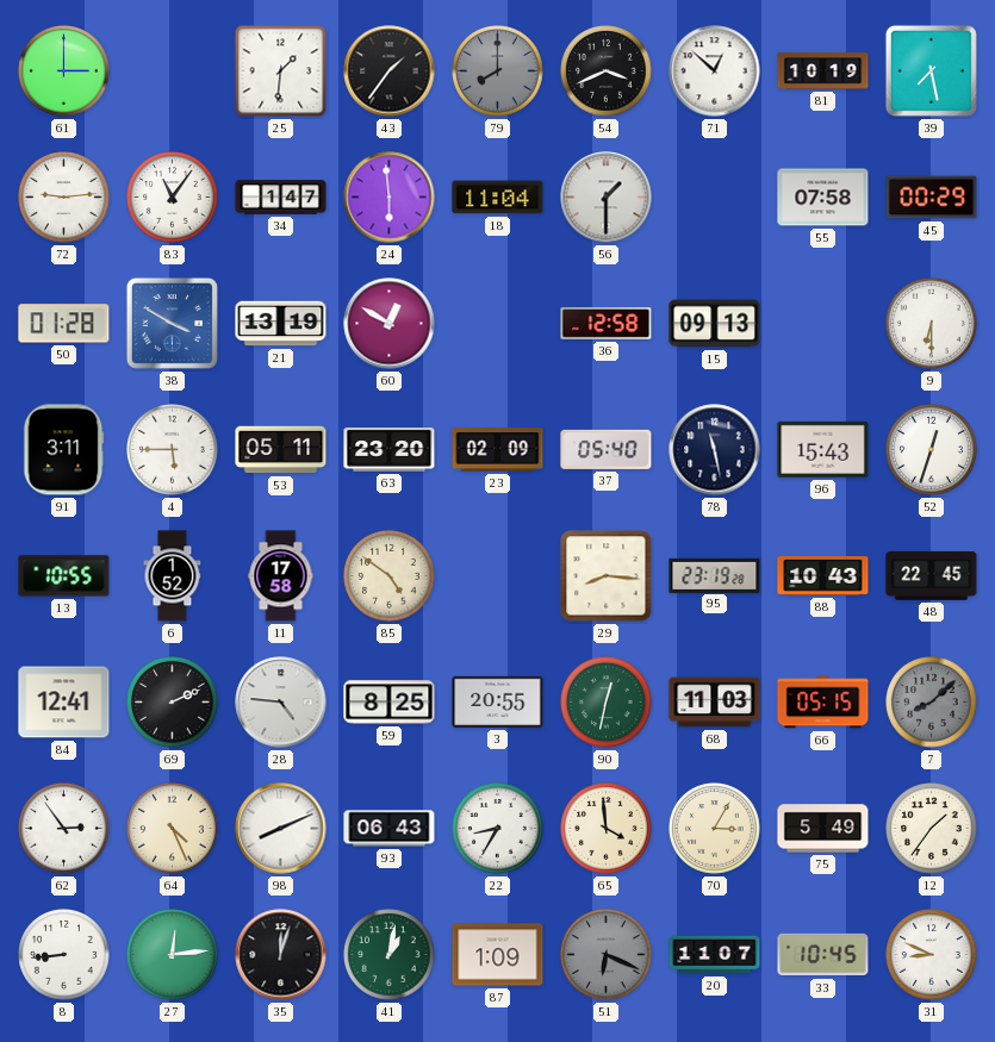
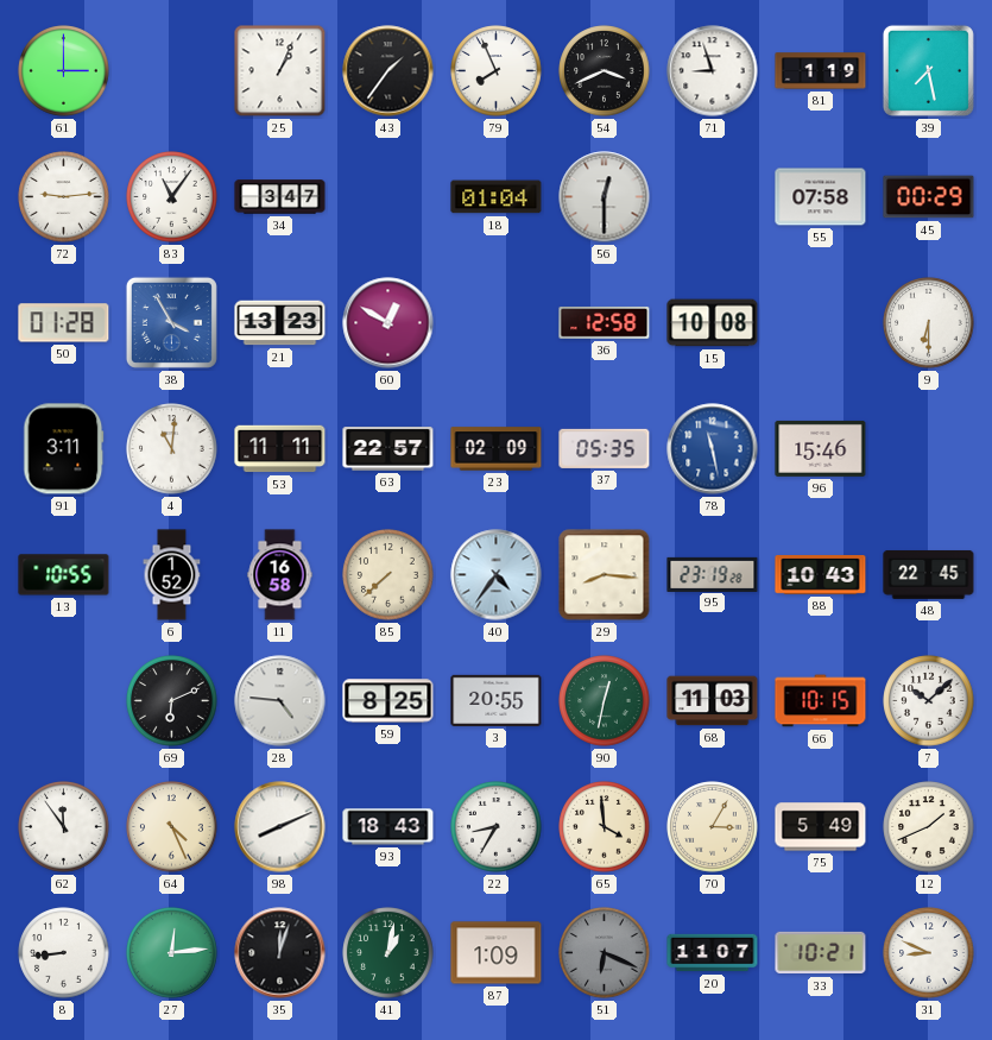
25: 1:31 -> 1:04 (280, 71)
79: 8:00 -> 7:56 (497, 71)
79 dial: grey -> white (497, 71)
71: 12:52 -> 8:57 (713, 71)
81: 10:19 -> 1:19 (821, 71)
34: 1:47 -> 3:47 (280, 197)
24: 5:59 -> none (390, 198)
18: 11:04 -> 01:04 (497, 197)
56: 1:30 -> 12:30 (605, 197)
38: 3:50 -> 3:55 (171, 322)
21: 13:19 -> 13:23 (280, 323)
15: 09:13 -> 10:08 (713, 323)
4: 5:45 -> 11:01 (172, 449)
53: 05:11 -> 11:11 (280, 449)
63: 23:20 -> 22:57 (388, 449)
37: 05:40 -> 05:35 (605, 448)
78 dial: navy -> blue (713, 449)
96: 15:43 -> 15:46 (821, 448)
52: 12:33 -> none (932, 450)
11: 17:58 -> 16:58 (280, 575)
85: 4:51 -> 7:38 (388, 575)
40: none -> 4:36 (497, 575)
84: 12:41 -> none (64, 703)
69: 2:11 -> 6:11 (172, 701)
66: 05:15 -> 10:15 (821, 701)
7: 8:08 -> 10:08 (929, 701)
7 dial: grey -> white (929, 701)
62: 2:54 -> 11:54 (64, 827)
93: 06:43 -> 18:43 (388, 827)
12: 1:36 -> 1:41 (929, 827)
33: 10:45 -> 10:21 (821, 953)
